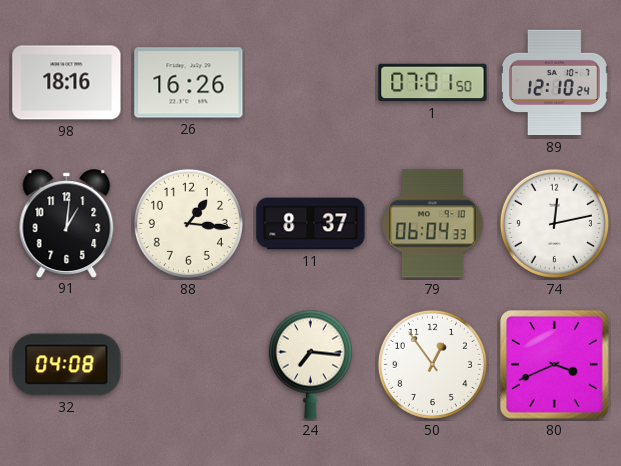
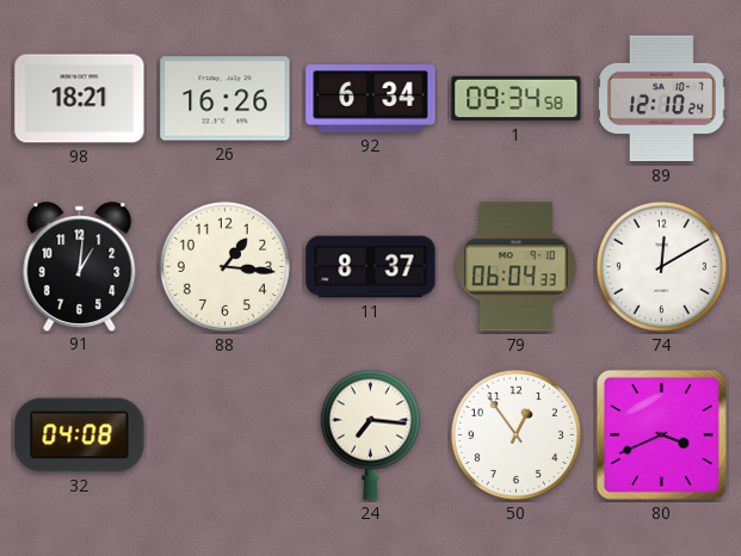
98: 18:16 -> 18:21 (80, 99)
92: none -> 6:34 (371, 99)
1: 07:01 -> 09:34 (517, 99)
74: 12:13 -> 12:10 (661, 266)
